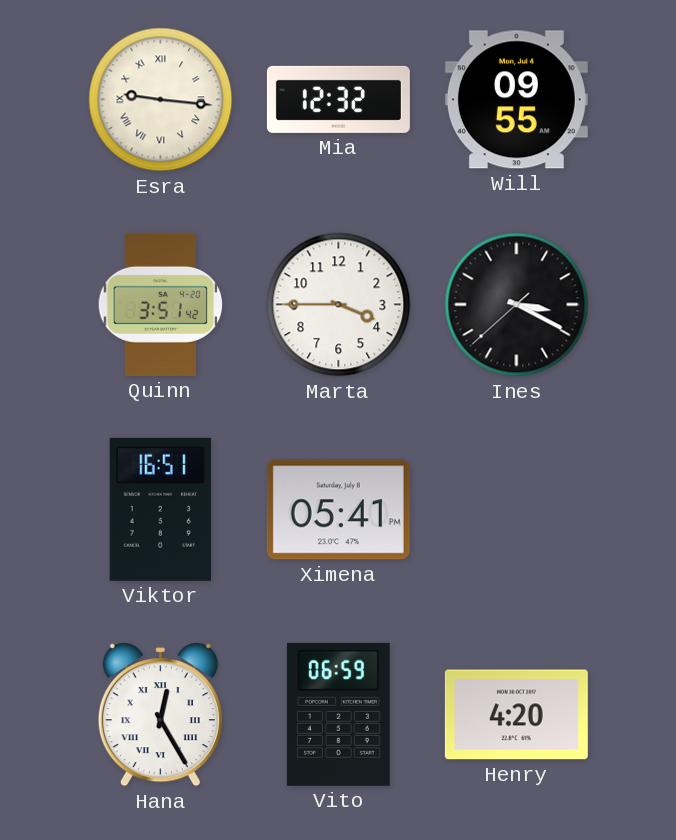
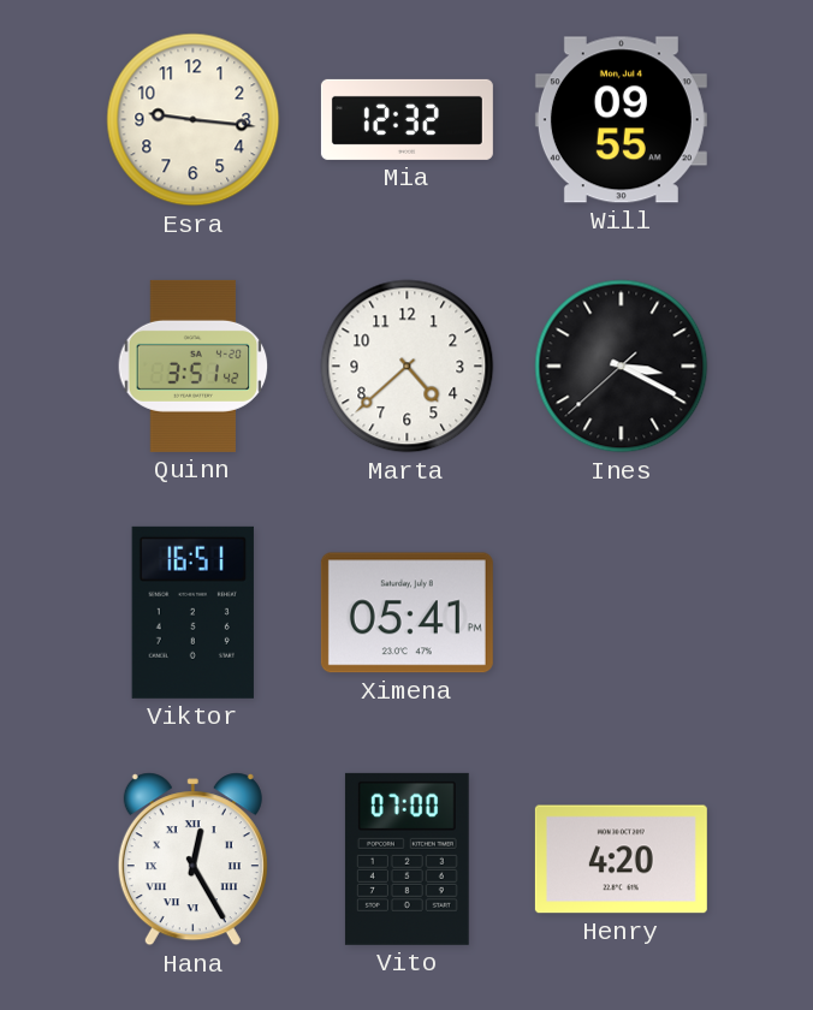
Esra numerals: Roman -> Arabic (194, 120)
Marta: 3:45 -> 4:38 (408, 367)
Vito: 06:59 -> 07:00 (406, 858)
